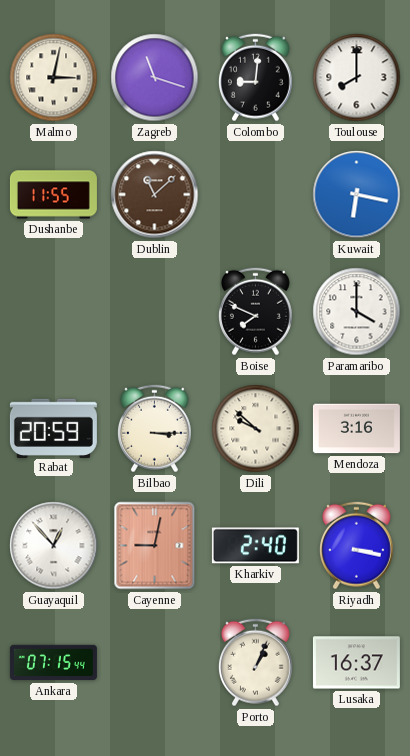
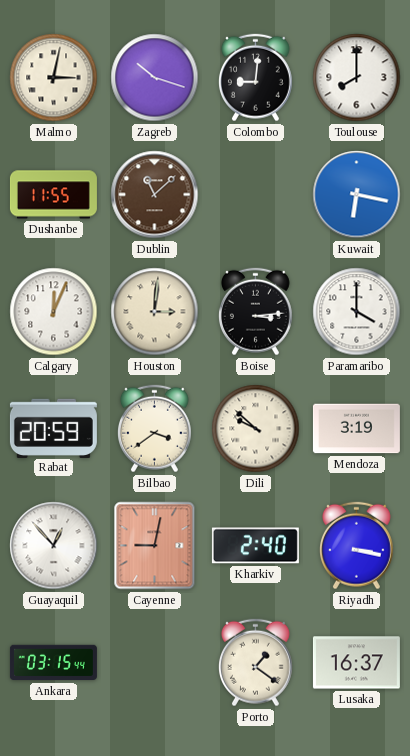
Zagreb: 11:18 -> 10:18 (155, 78)
Calgary: none -> 12:04 (54, 312)
Houston: none -> 3:01 (155, 312)
Boise: 7:49 -> 3:14 (255, 312)
Bilbao: 3:15 -> 3:39 (154, 429)
Mendoza: 3:16 -> 3:19 (356, 429)
Ankara: 07:15 -> 03:15 (53, 663)
Porto: 1:04 -> 1:21 (255, 663)
